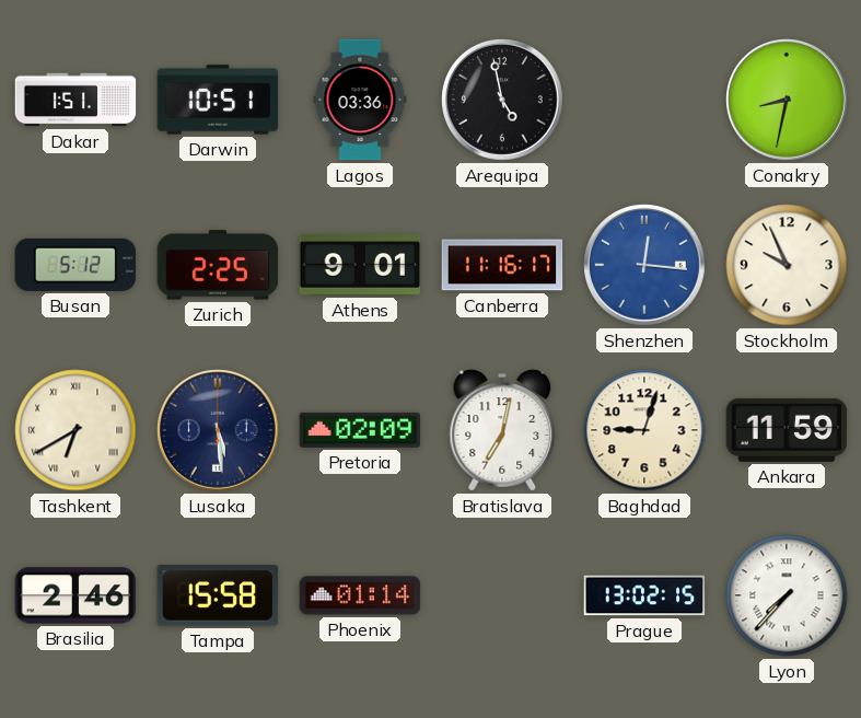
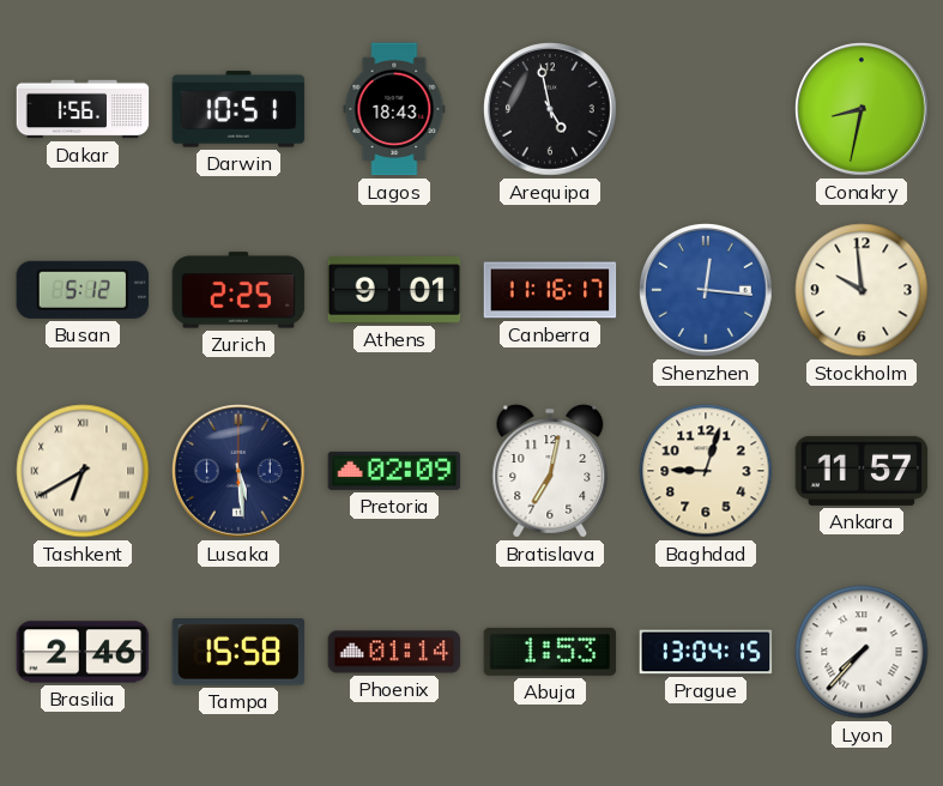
Dakar: 1:51 -> 1:56 (83, 109)
Lagos: 03:36 -> 18:43 (394, 109)
Stockholm: 9:56 -> 9:59 (862, 290)
Ankara: 11:59 -> 11:57 (862, 471)
Abuja: none -> 1:53 (550, 652)
Prague: 13:02 -> 13:04 (706, 652)
